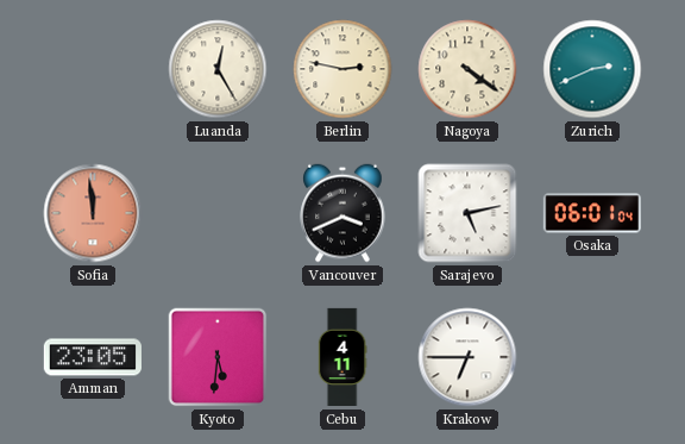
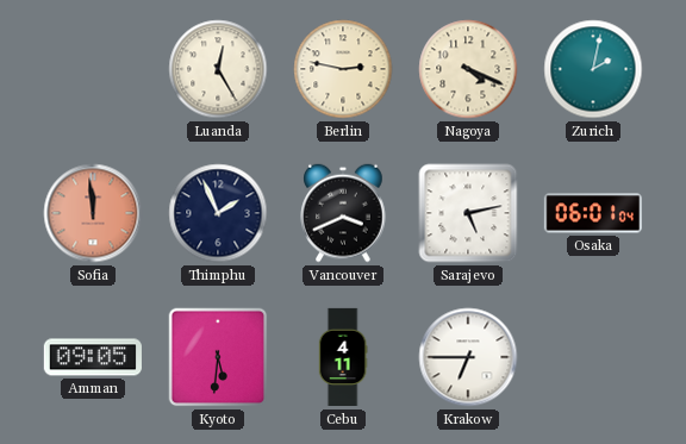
Nagoya: 4:21 -> 4:19 (468, 69)
Zurich: 2:41 -> 2:02 (593, 69)
Thimphu: none -> 1:56 (218, 213)
Amman: 23:05 -> 09:05 (93, 357)
